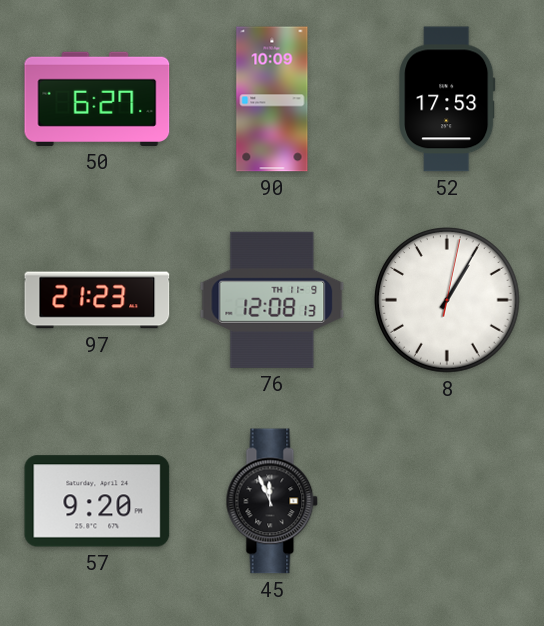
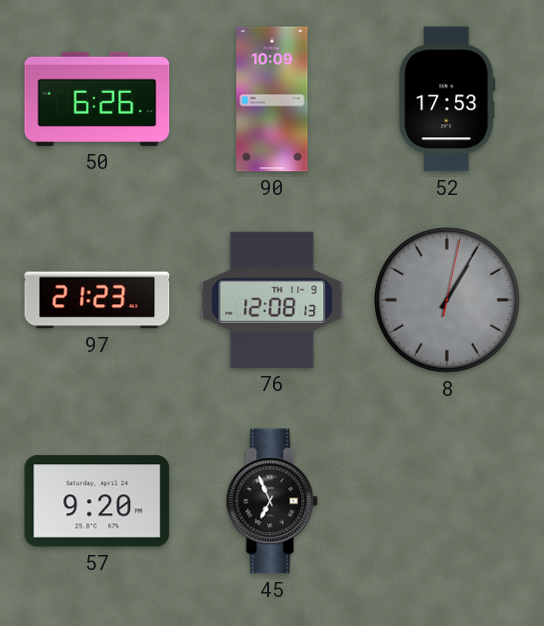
50: 6:27 -> 6:26 (97, 99)
8 dial: white -> grey (448, 301)
45: 11:56 -> 6:56 (272, 501)
